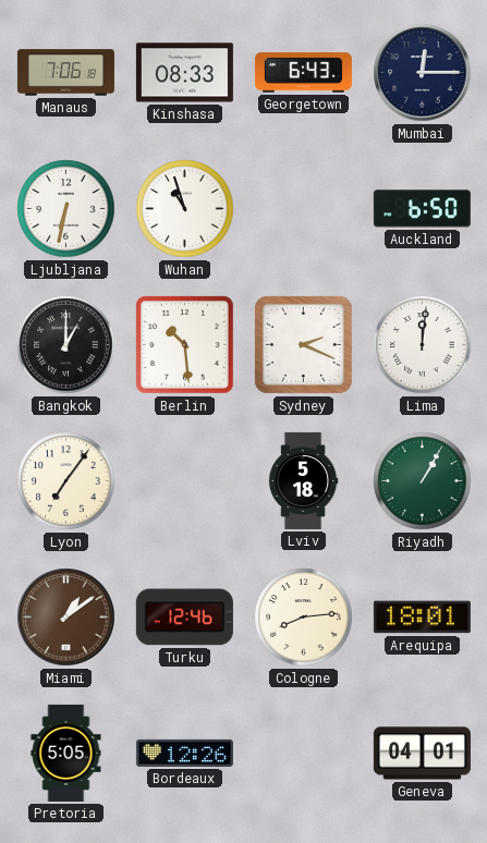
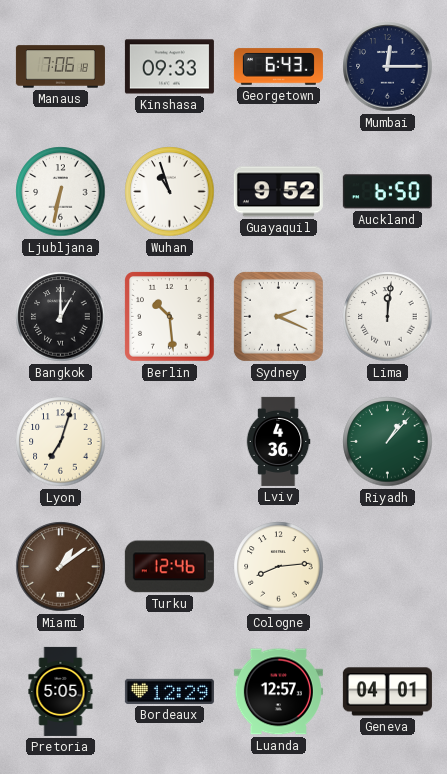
Kinshasa: 08:33 -> 09:33 (169, 67)
Guayaquil: none -> 9:52 (278, 192)
Lyon: 7:06 -> 7:03 (61, 442)
Lviv: 5:18 -> 4:36 (278, 441)
Riyadh: 1:05 -> 1:07 (388, 442)
Arequipa: 18:01 -> none (422, 618)
Bordeaux: 12:26 -> 12:29 (169, 691)
Luanda: none -> 12:57 (278, 692)
